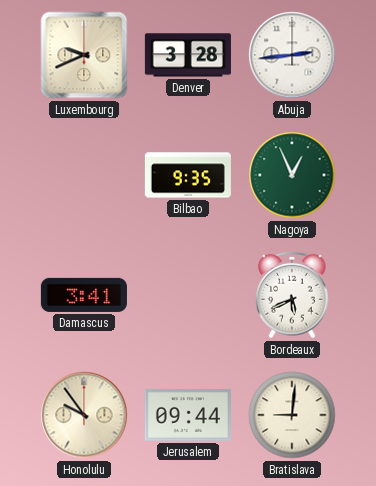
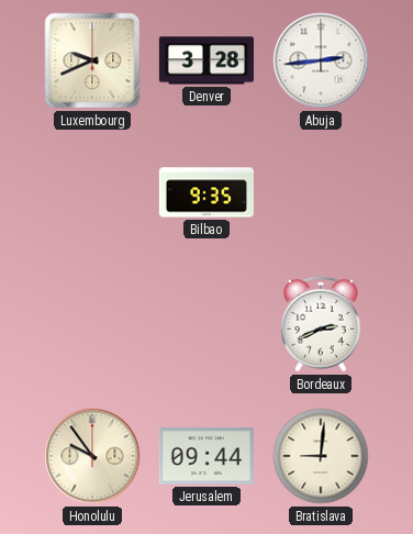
Nagoya: 12:56 -> none (292, 175)
Damascus: 3:41 -> none (84, 295)
Bordeaux: 5:41 -> 2:41 (322, 324)
